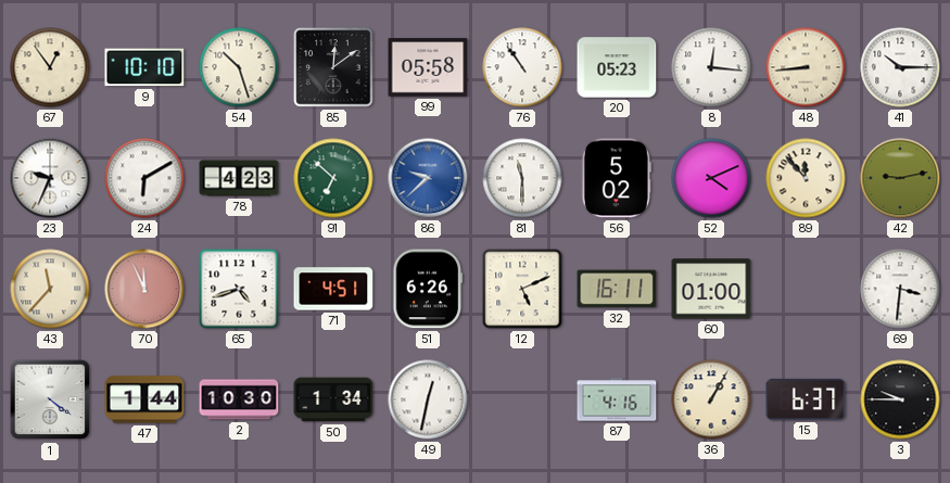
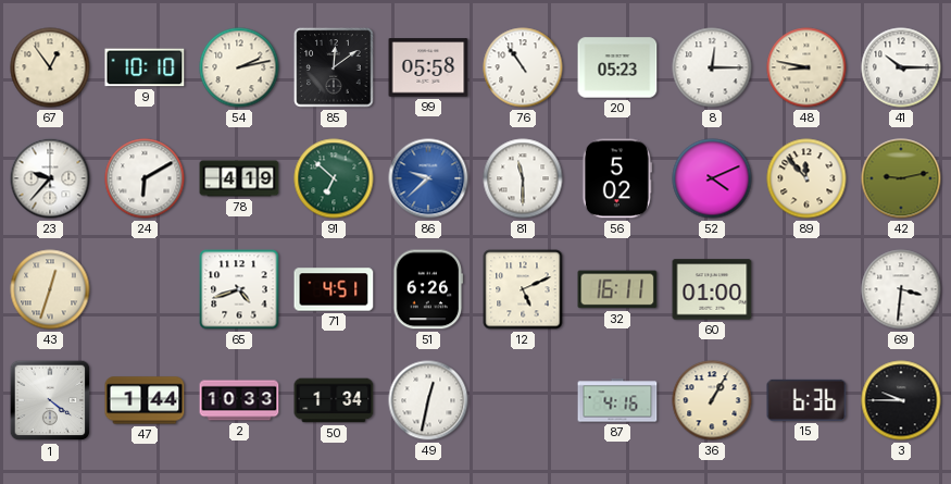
54: 10:27 -> 2:13 (239, 67)
8: 12:16 -> 12:15 (712, 67)
48: 8:44 -> 8:47 (806, 67)
23: 9:34 -> 9:37 (50, 178)
78: 4:23 -> 4:19 (239, 178)
43: 11:37 -> 12:33 (50, 289)
70: 11:56 -> none (144, 289)
2: 10:30 -> 10:33 (239, 400)
15: 6:37 -> 6:36 (806, 400)
